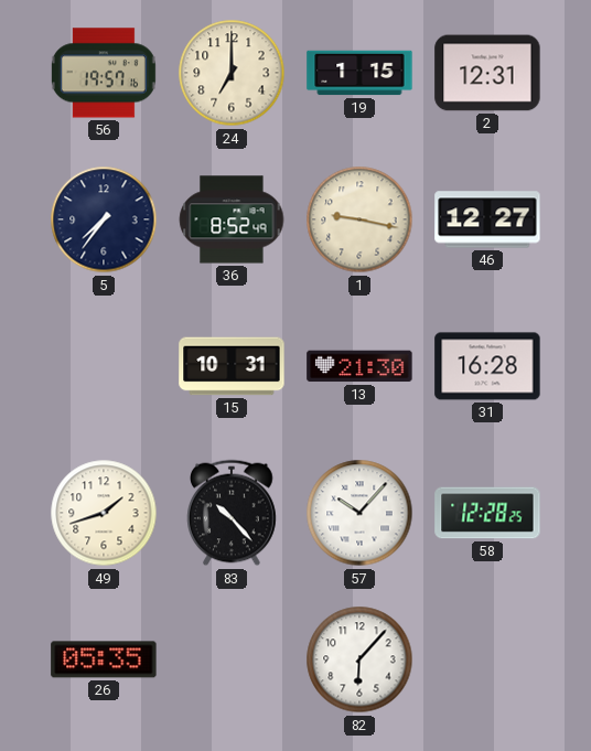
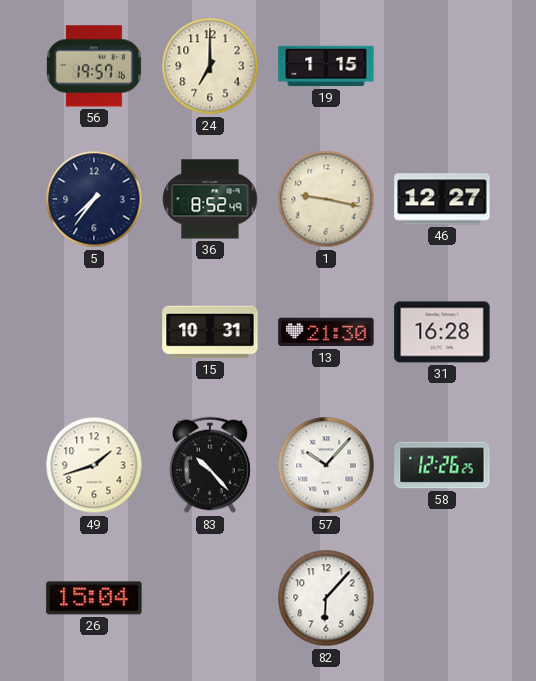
2: 12:31 -> none (487, 73)
58: 12:28 -> 12:26 (442, 465)
26: 05:35 -> 15:04 (94, 598)
